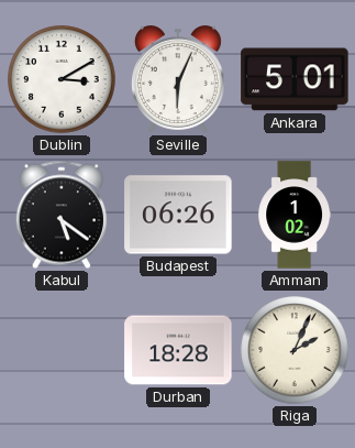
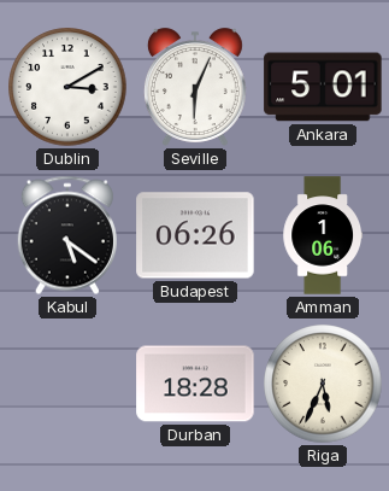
Amman: 1:02 -> 1:06 (322, 235)
Riga: 2:04 -> 5:34 (323, 384)
